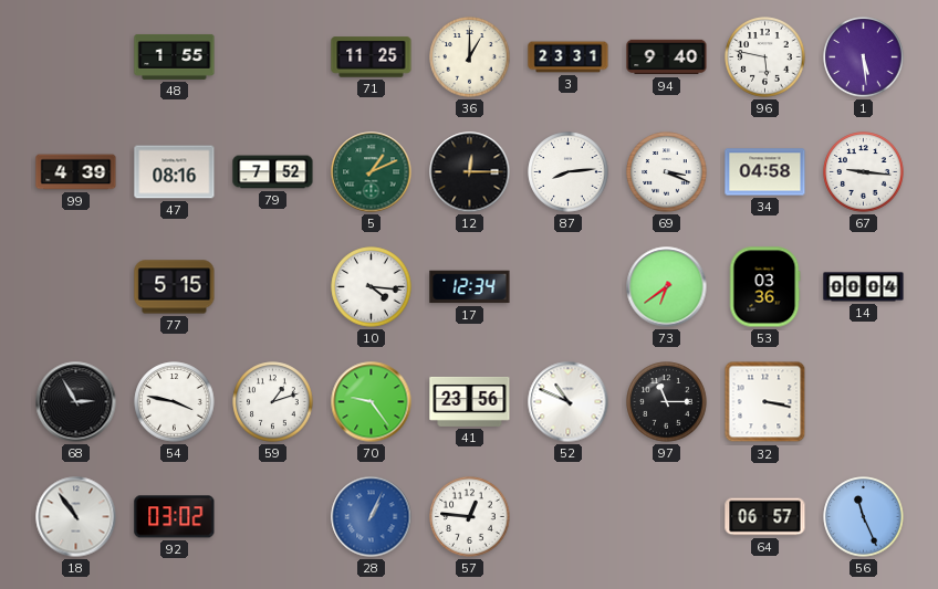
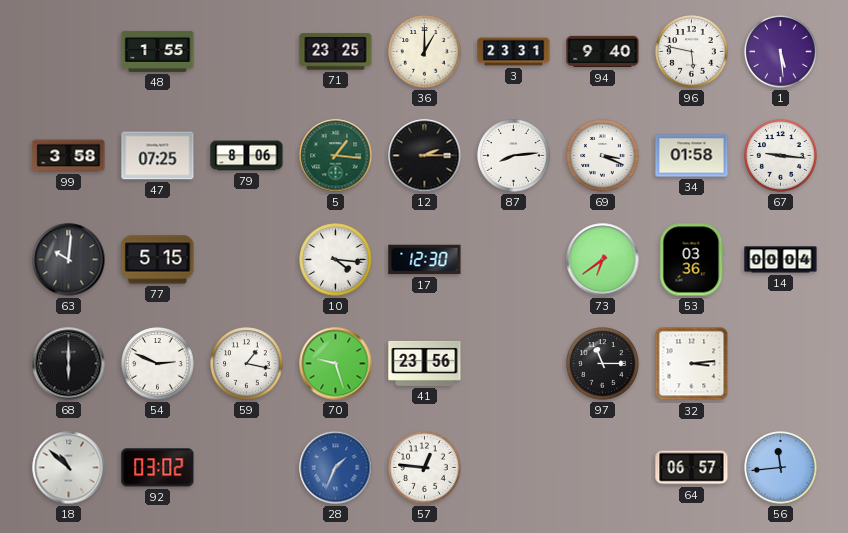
71: 11:25 -> 23:25 (336, 52)
99: 4:39 -> 3:58 (69, 156)
47: 08:16 -> 07:25 (158, 156)
79: 7:52 -> 8:06 (247, 156)
5: 1:11 -> 1:16 (336, 156)
12: 12:15 -> 2:15 (425, 156)
34: 04:58 -> 01:58 (692, 156)
63: none -> 10:01 (69, 260)
17: 12:34 -> 12:30 (425, 260)
68: 2:55 -> 6:00 (69, 364)
54: 3:47 -> 2:49 (158, 364)
59: 1:12 -> 1:17 (247, 364)
70: 9:24 -> 9:27 (336, 364)
52: 10:49 -> none (569, 402)
32: 3:17 -> 3:14 (692, 364)
18: 10:54 -> 10:52 (69, 468)
28: 1:04 -> 1:34 (336, 468)
56: 11:26 -> 11:44 (781, 468)
